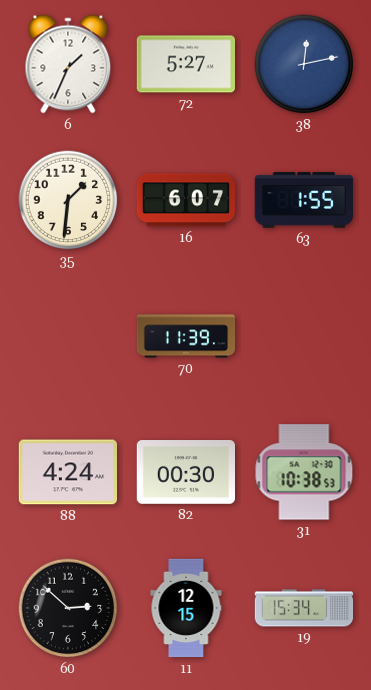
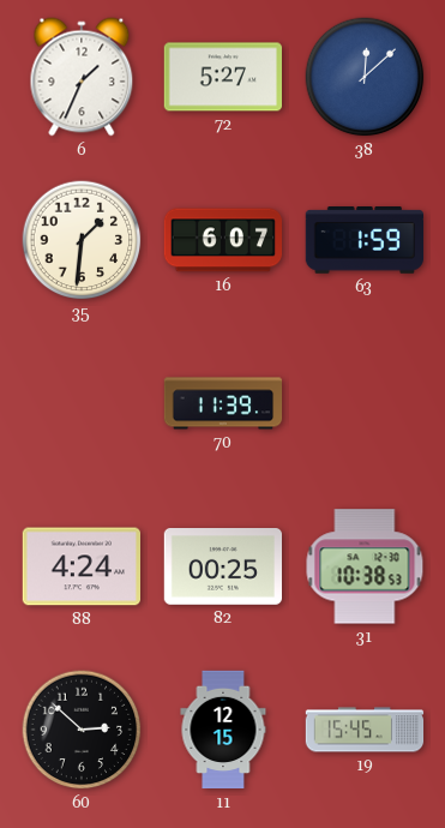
38: 12:13 -> 12:08 (365, 77)
63: 1:55 -> 1:59 (363, 241)
82: 00:30 -> 00:25 (222, 568)
19: 15:34 -> 15:45 (365, 730)
